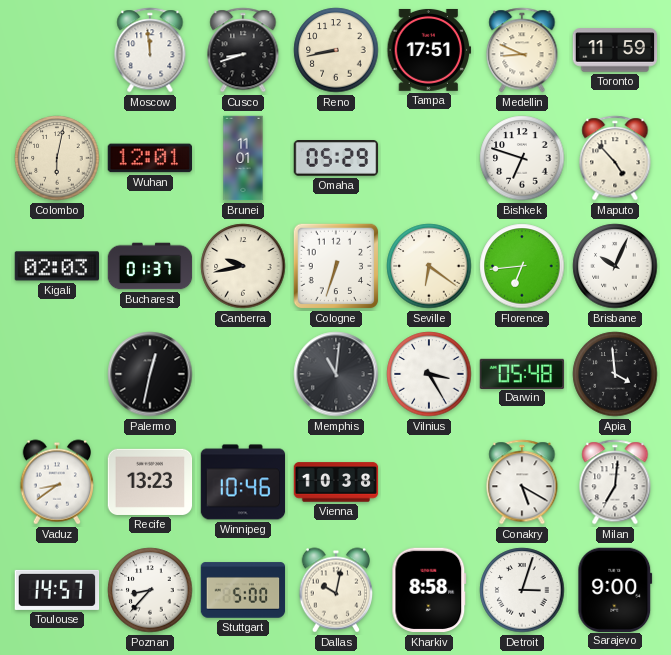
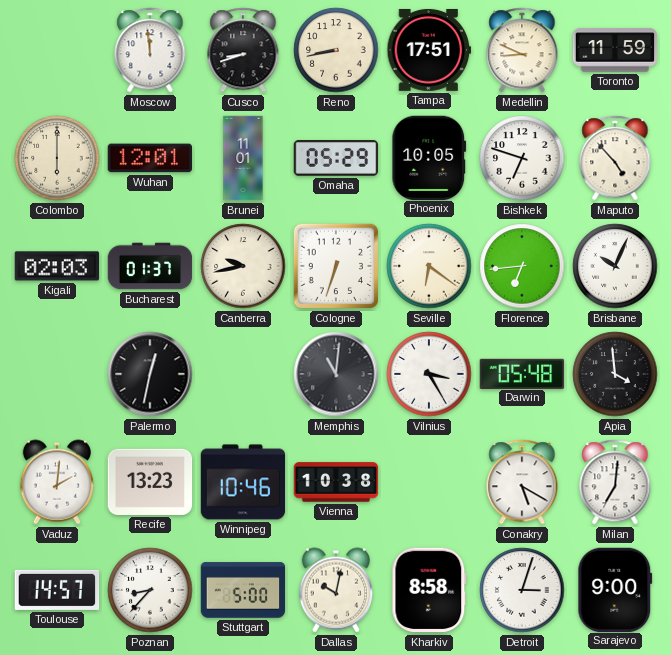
Colombo: 6:02 -> 6:00 (57, 158)
Phoenix: none -> 10:05 (429, 157)
Vaduz: 8:39 -> 2:01 (56, 482)
